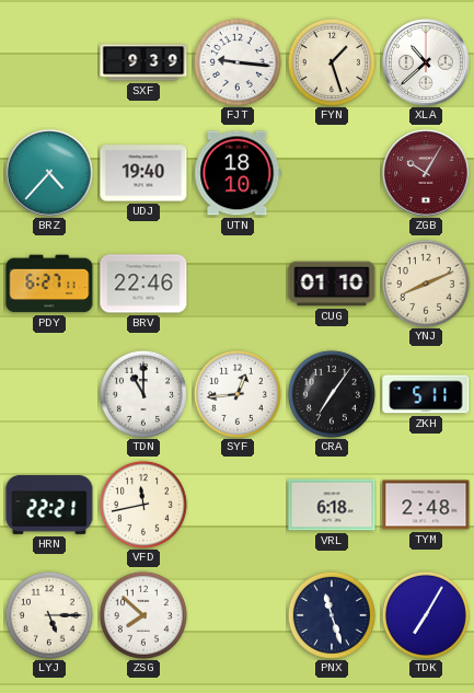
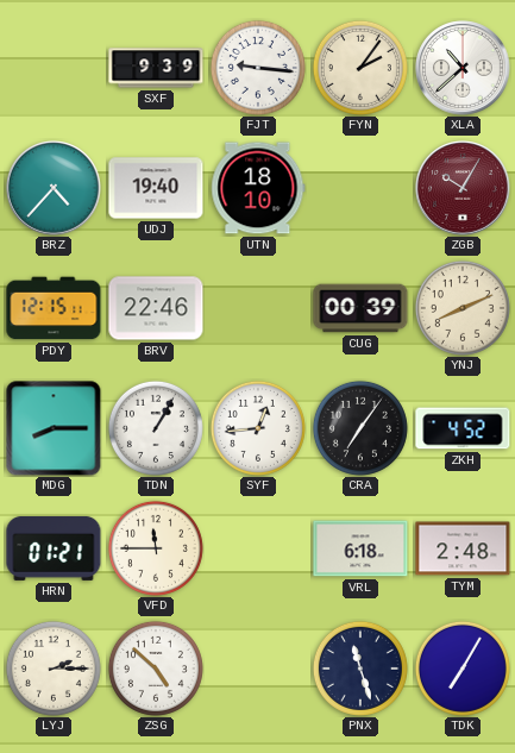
FYN: 1:27 -> 2:06 (360, 68)
PDY: 6:27 -> 12:15 (54, 308)
CUG: 01:10 -> 00:39 (360, 308)
MDG: none -> 8:15 (54, 428)
TDN: 11:00 -> 1:05 (156, 428)
ZKH: 5:11 -> 4:52 (463, 428)
HRN: 22:21 -> 01:21 (54, 548)
VFD: 11:43 -> 11:45 (156, 548)
LYJ: 5:15 -> 2:15 (54, 669)
ZSG: 7:52 -> 4:52 (156, 669)
